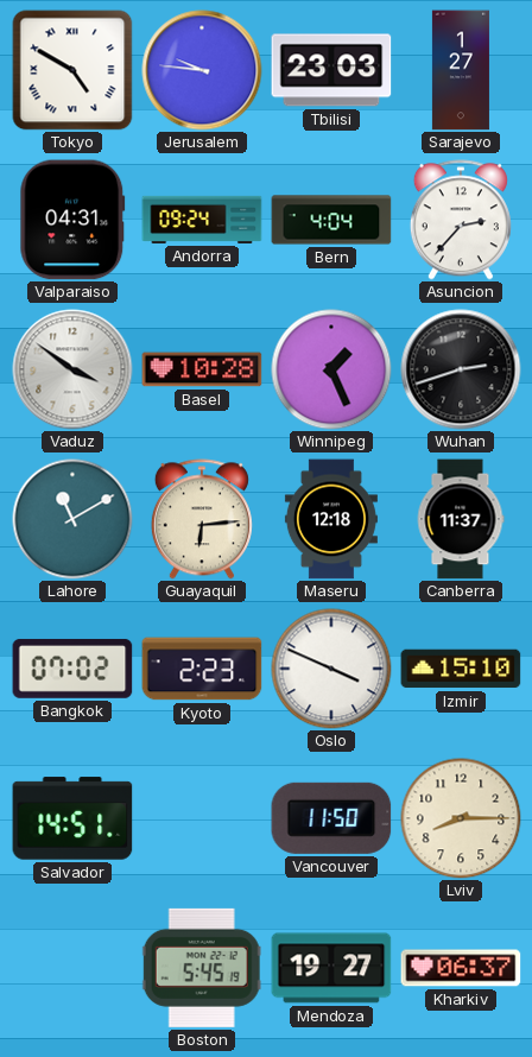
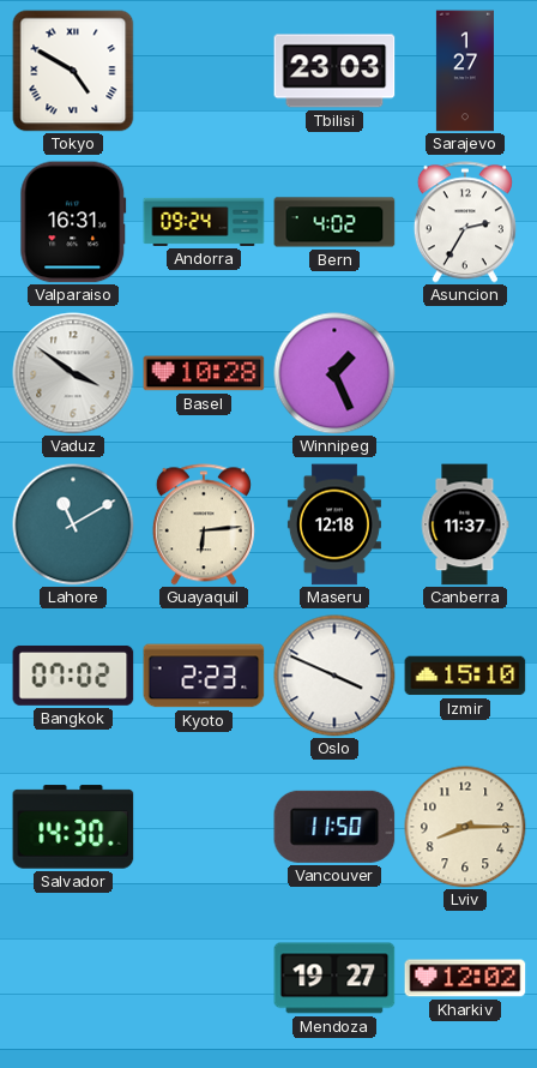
Jerusalem: 9:46 -> none (202, 70)
Valparaiso: 04:31 -> 16:31 (73, 222)
Bern: 4:04 -> 4:02 (334, 222)
Asuncion: 2:37 -> 2:35 (465, 222)
Wuhan: 2:42 -> none (461, 369)
Salvador: 14:51 -> 14:30 (73, 827)
Boston: 5:45 -> none (202, 968)
Kharkiv: 06:37 -> 12:02 (465, 978)
